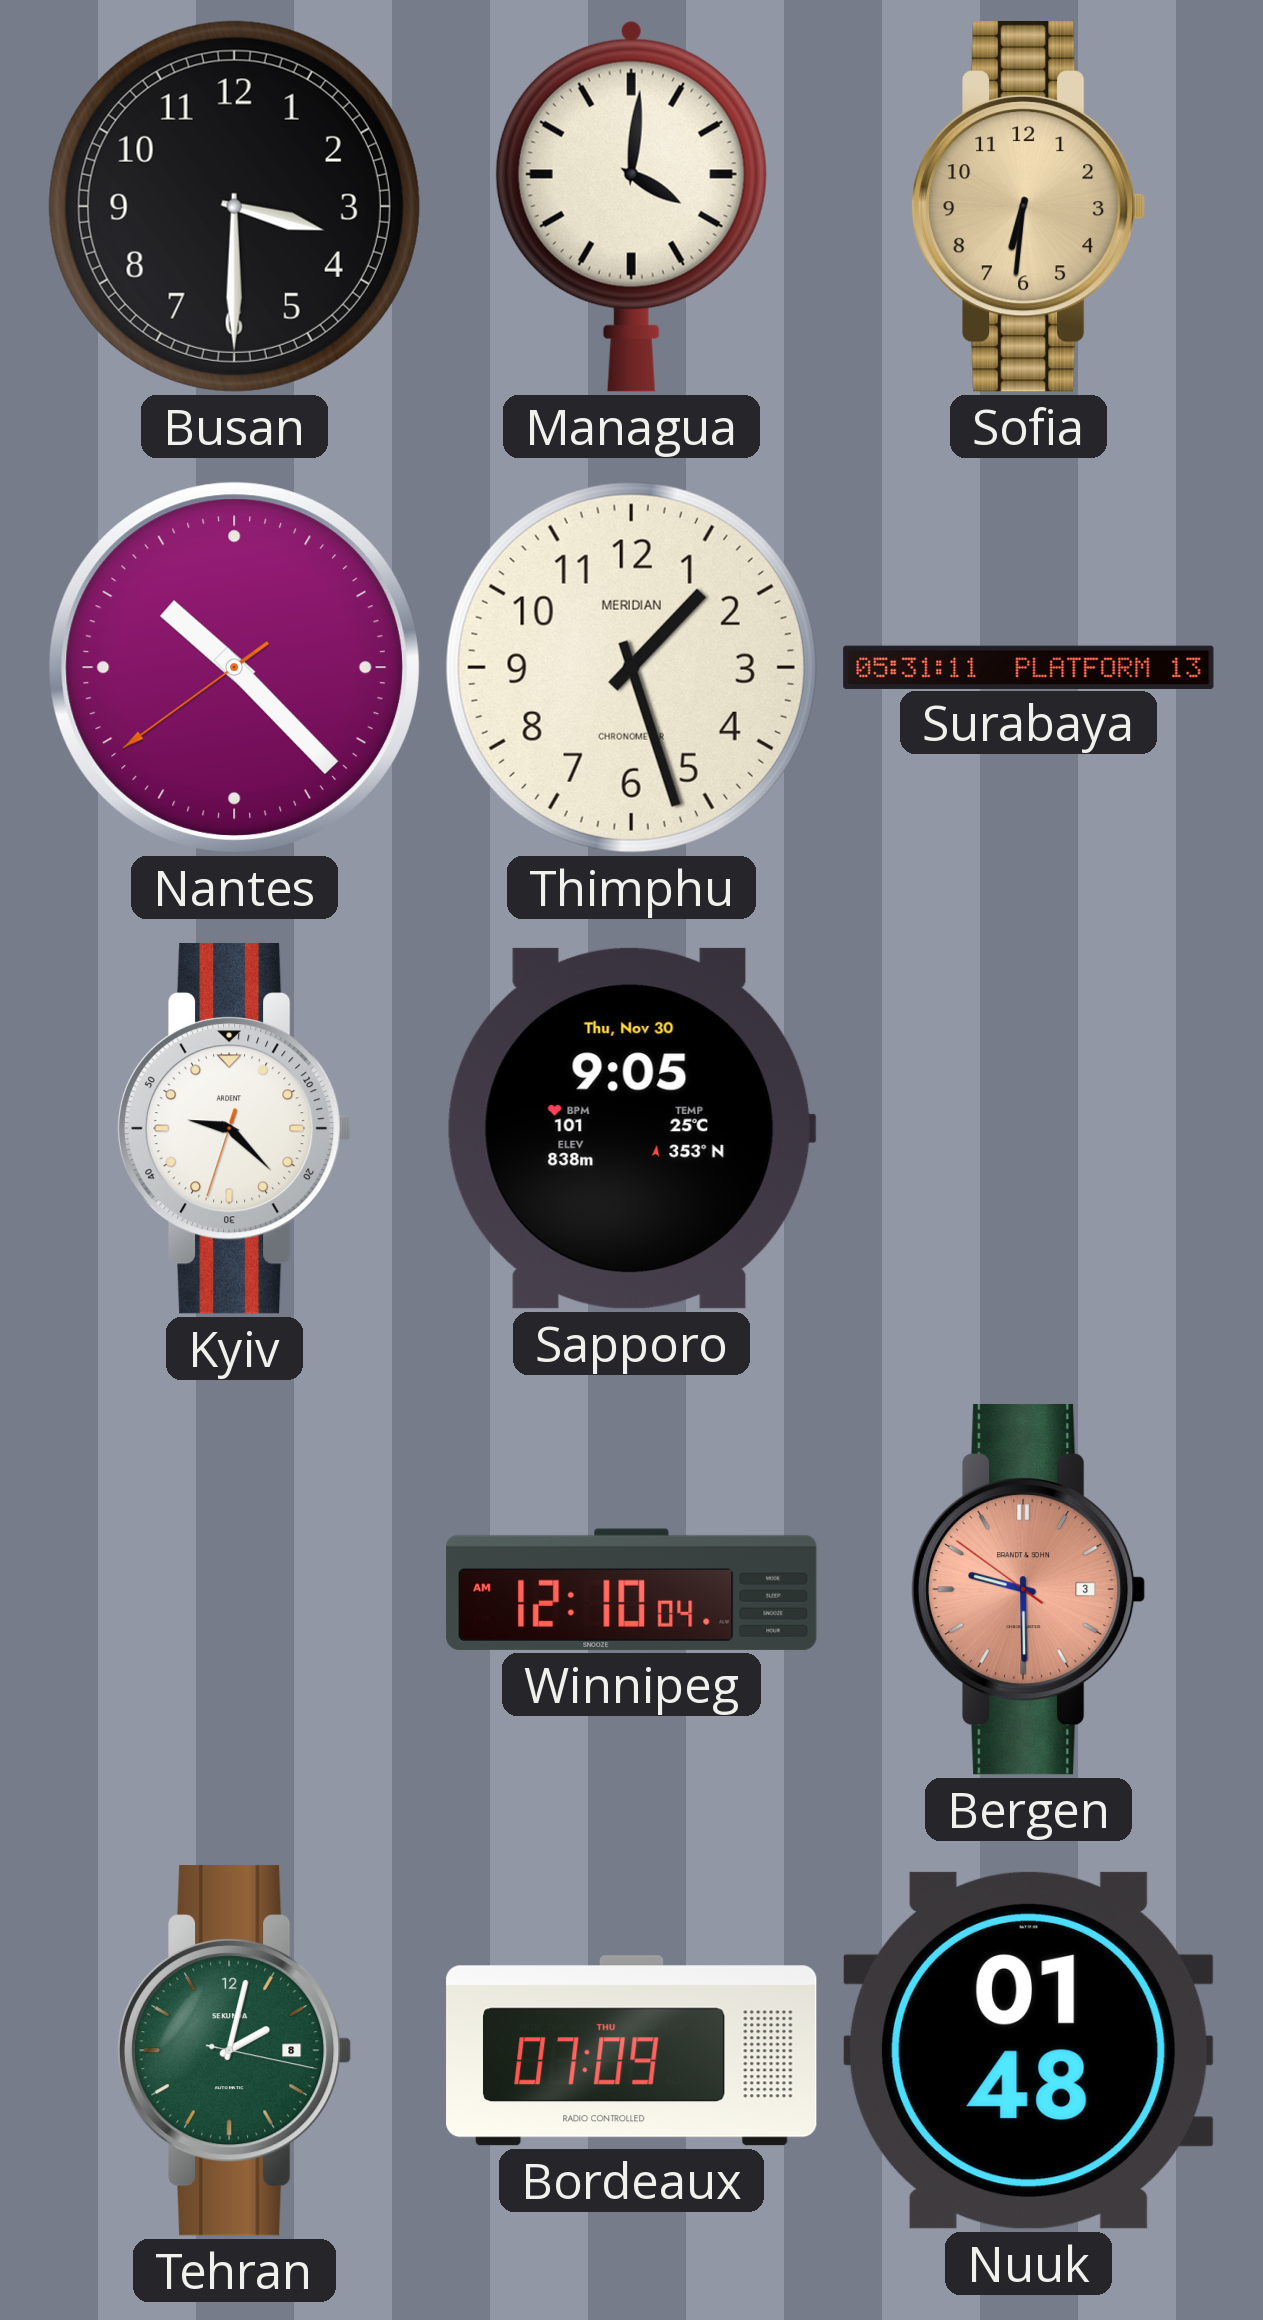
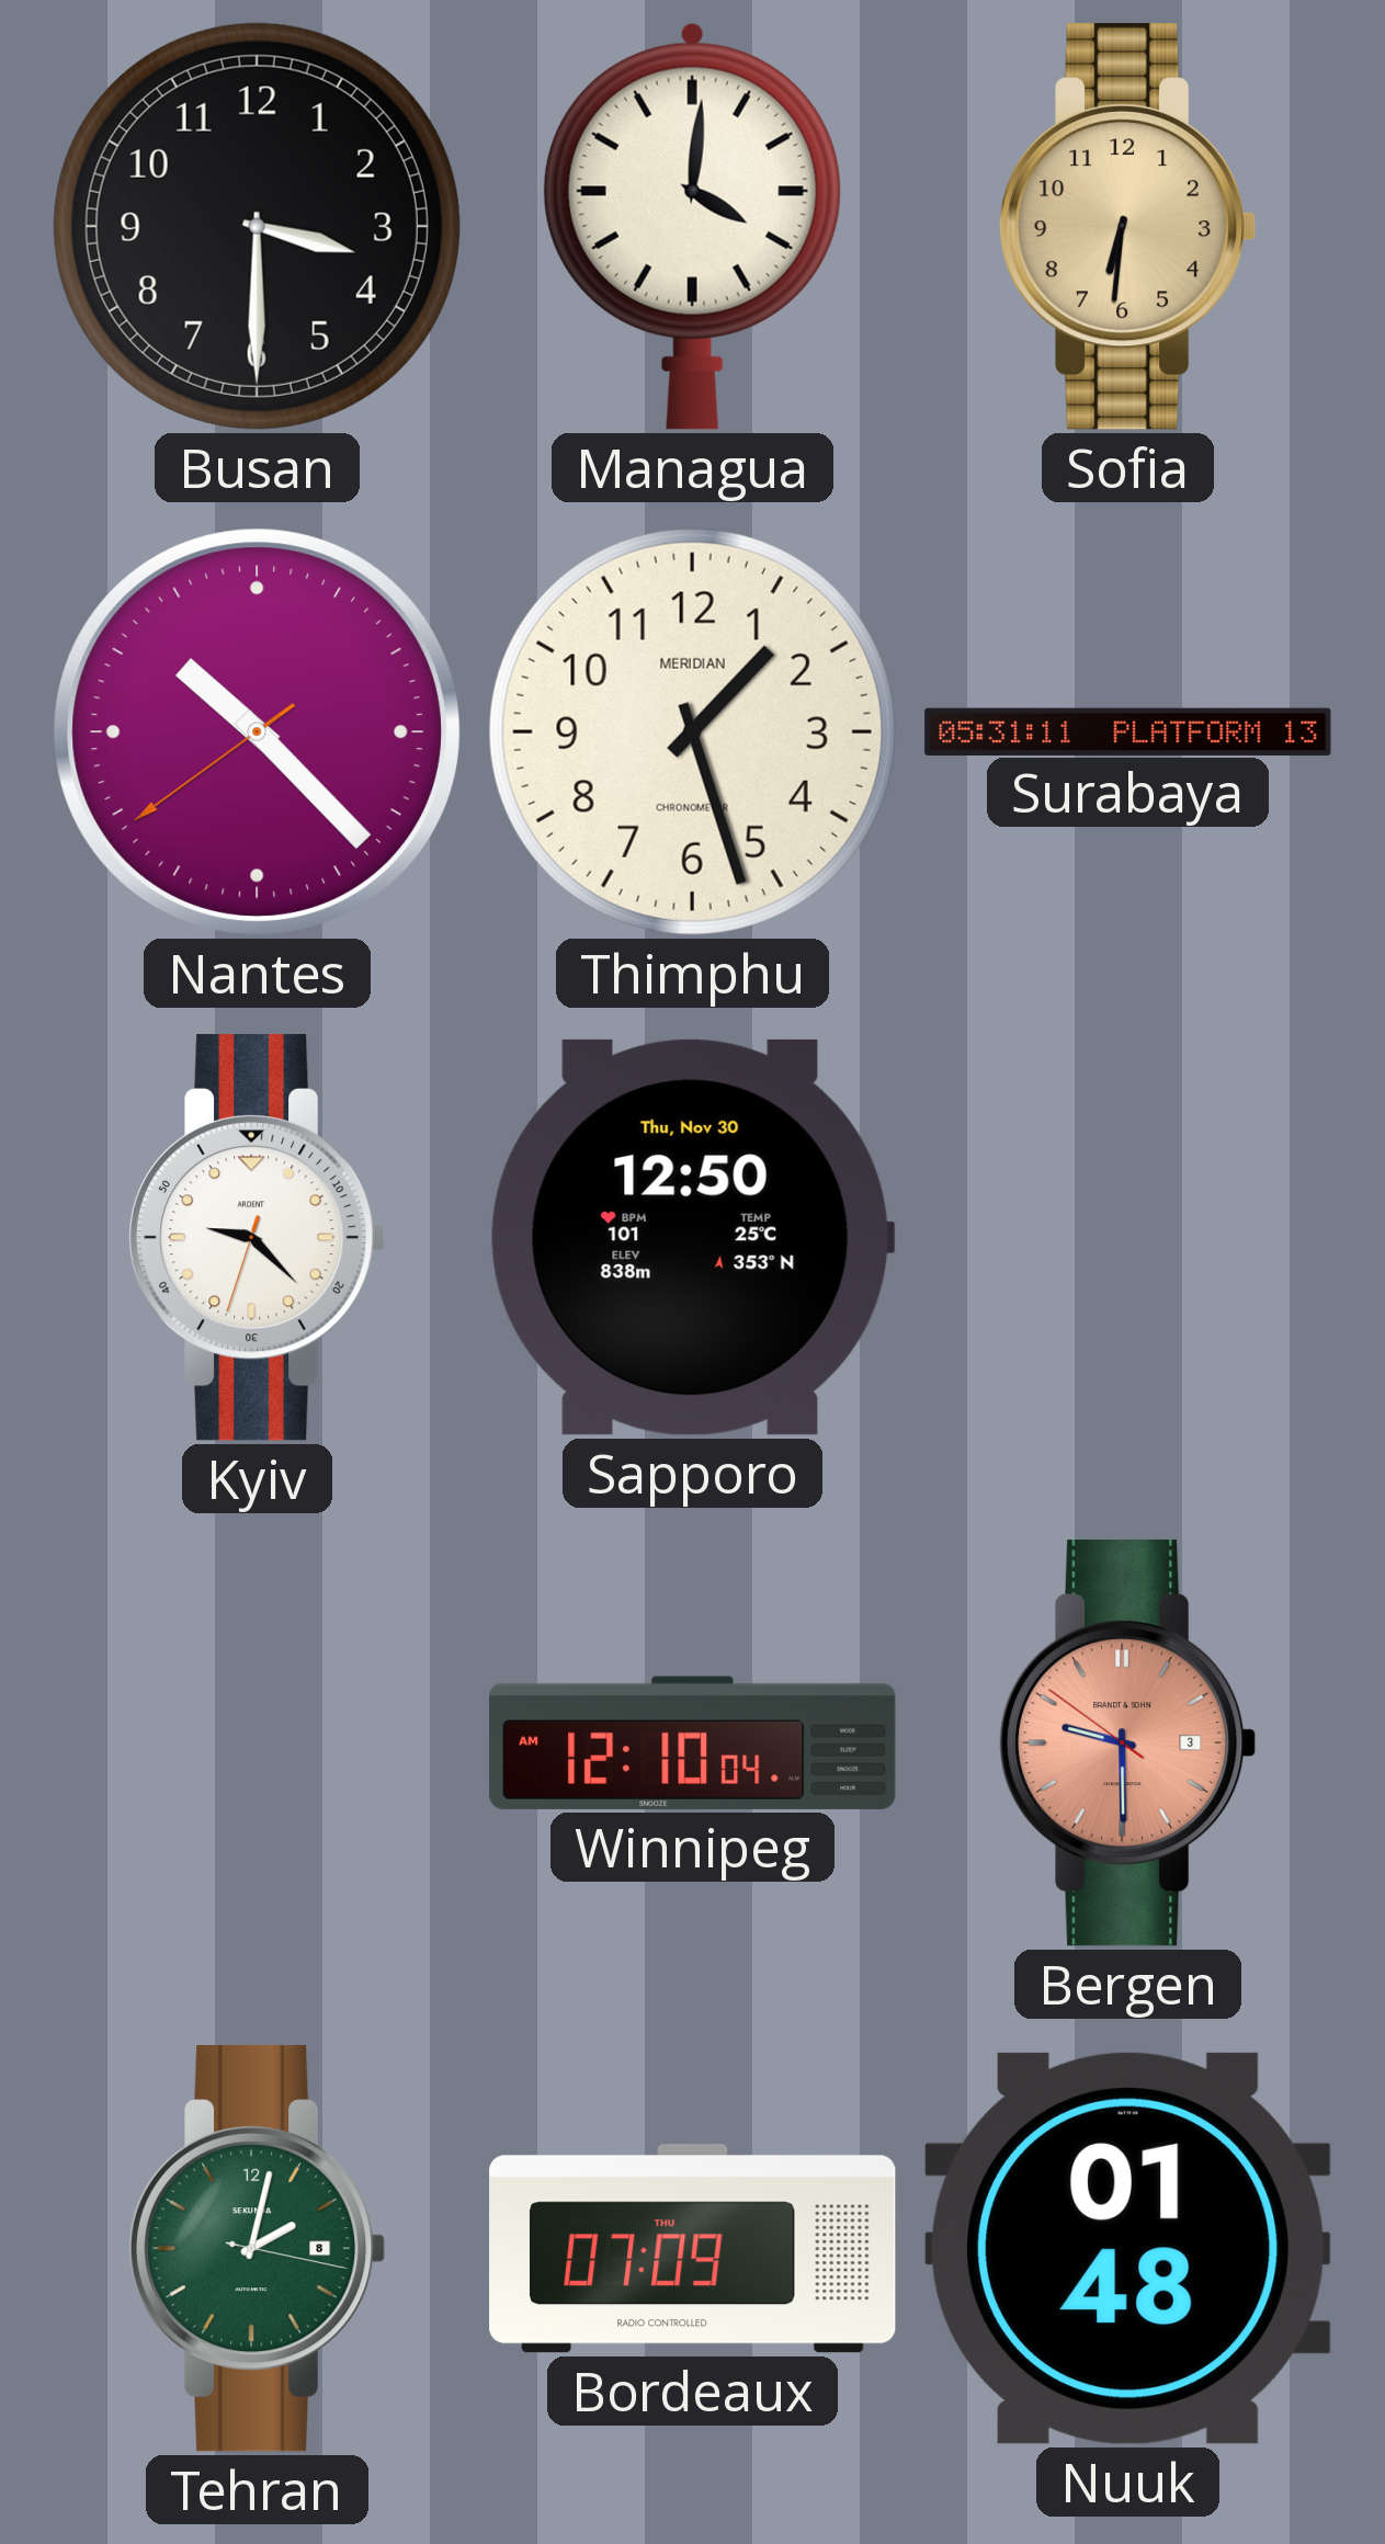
Sapporo: 9:05 -> 12:50 (692, 1237)
